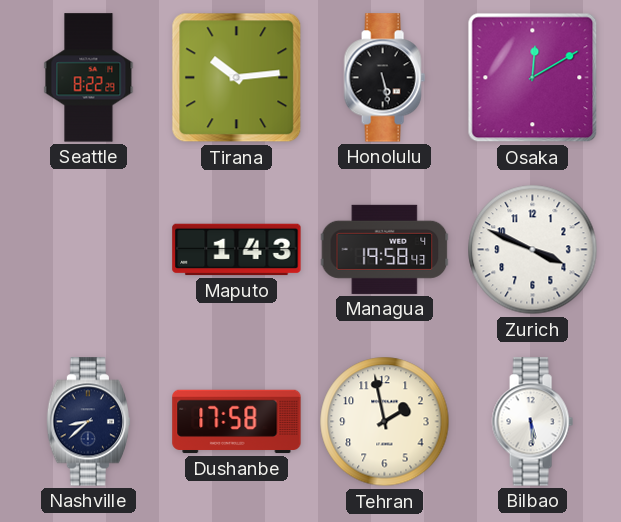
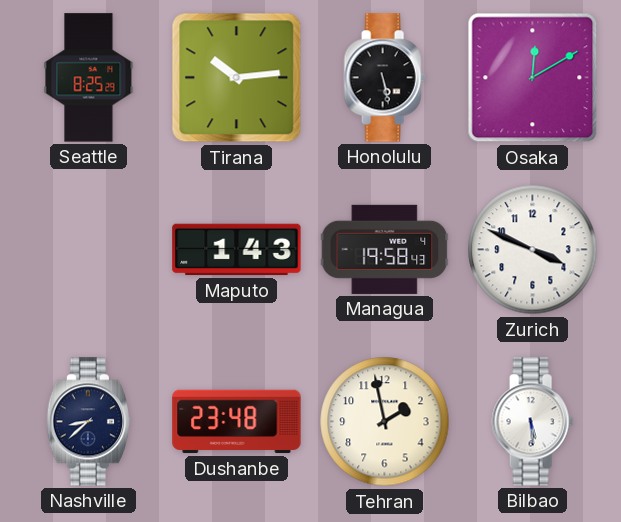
Seattle: 8:22 -> 8:25 (89, 78)
Dushanbe: 17:58 -> 23:48 (237, 422)
